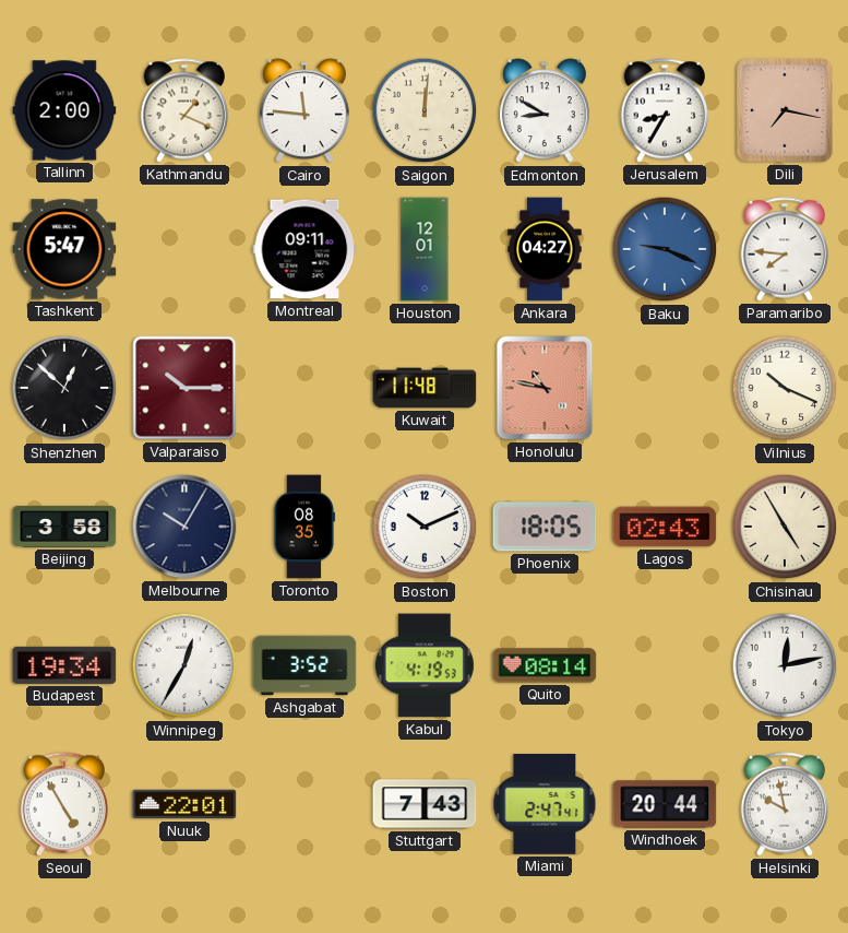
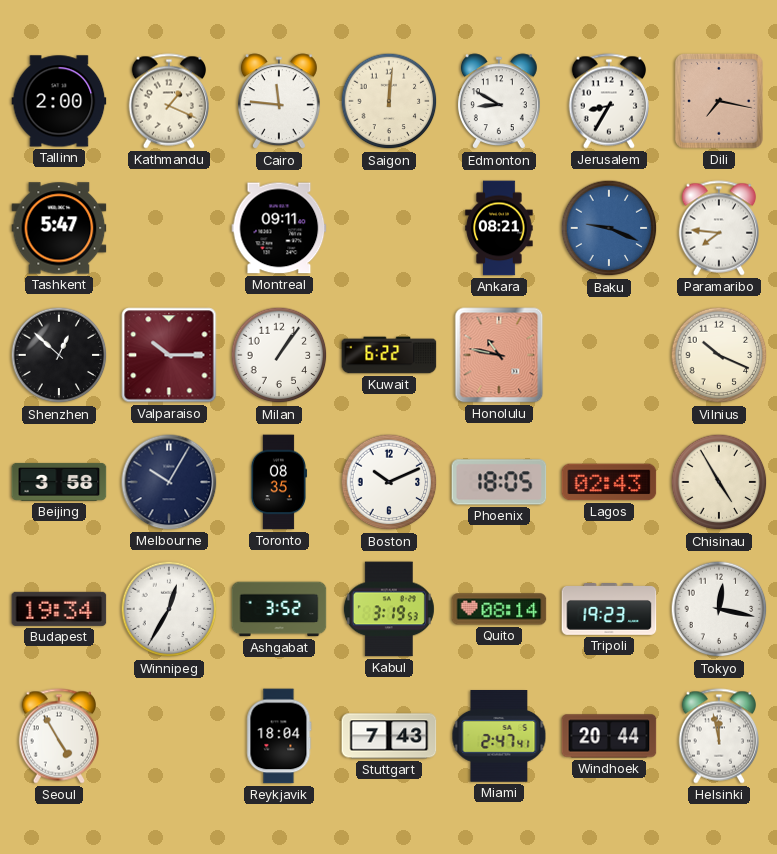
Houston: 12:01 -> none (425, 249)
Ankara: 04:27 -> 08:21 (499, 228)
Milan: none -> 1:06 (279, 355)
Kuwait: 11:48 -> 6:22 (389, 355)
Kabul: 4:19 -> 3:19 (389, 609)
Tripoli: none -> 19:23 (609, 610)
Tokyo: 12:13 -> 12:17 (719, 609)
Nuuk: 22:01 -> none (184, 804)
Reykjavik: none -> 18:04 (279, 736)
Helsinki: 9:58 -> 11:58 (718, 736)
